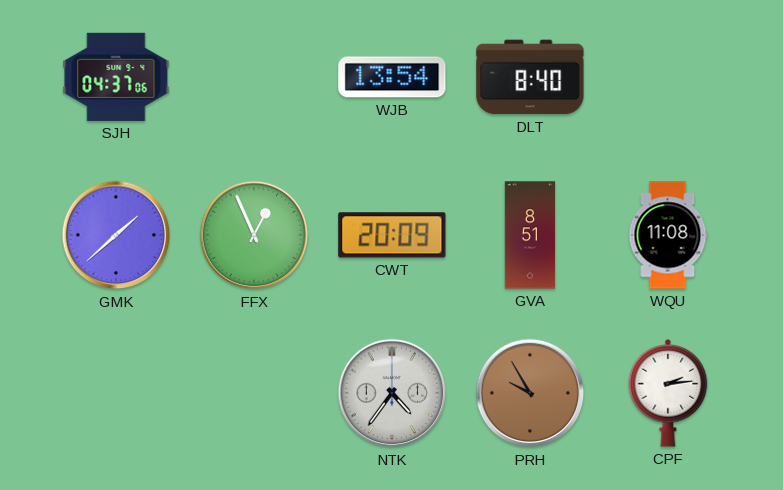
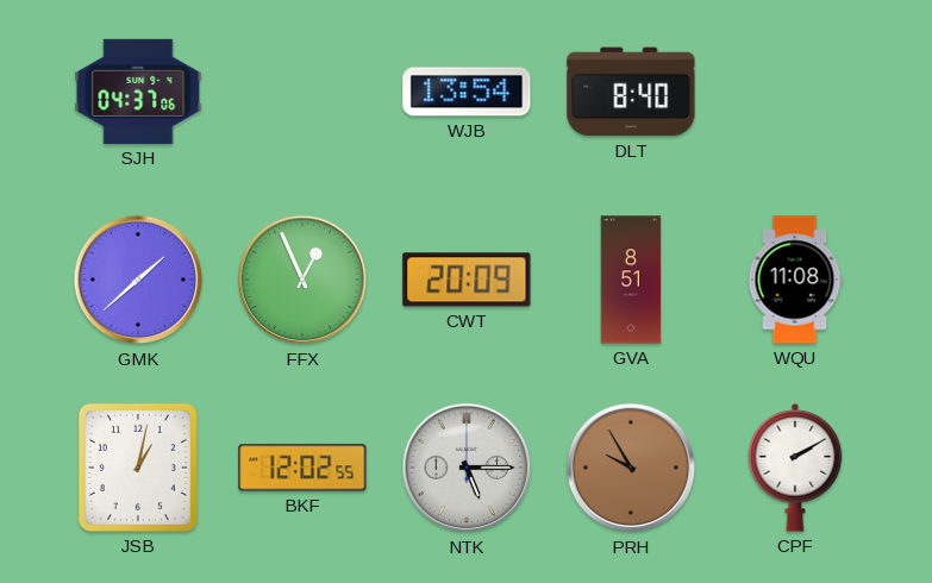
JSB: none -> 1:02 (138, 468)
BKF: none -> 12:02 (302, 468)
NTK: 4:36 -> 5:15 (467, 468)
CPF: 2:14 -> 2:10 (795, 469)
